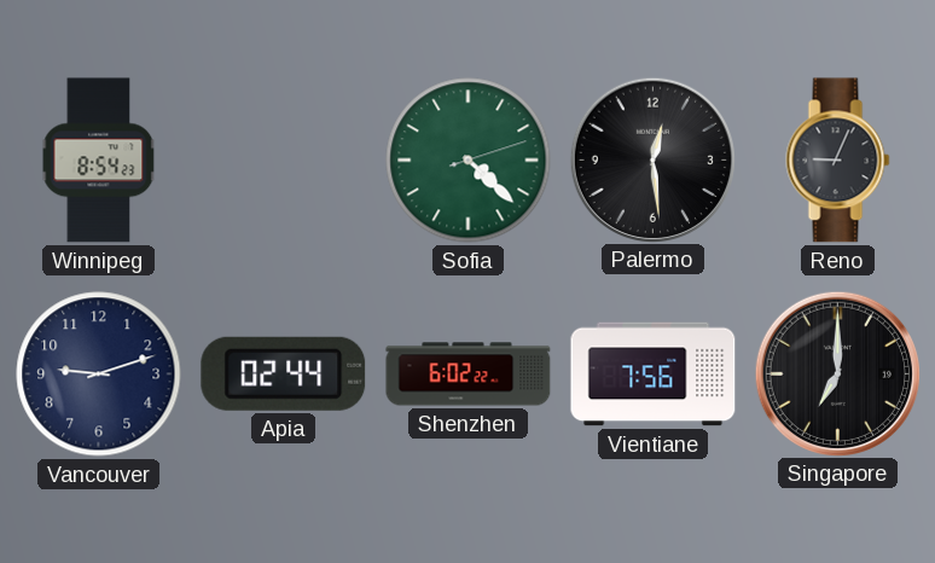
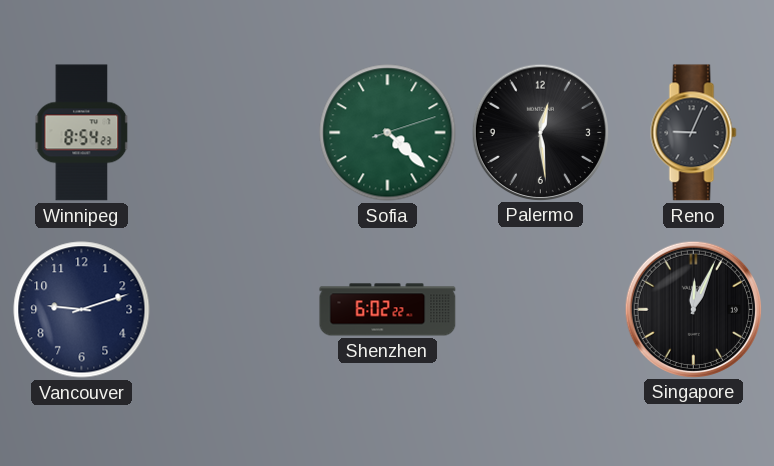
Apia: 02:44 -> none (284, 373)
Vientiane: 7:56 -> none (654, 375)
Singapore: 7:00 -> 12:04 (693, 309)
